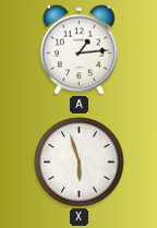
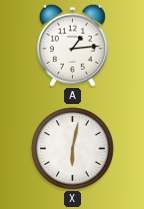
X: 5:57 -> 6:02 (73, 149)
